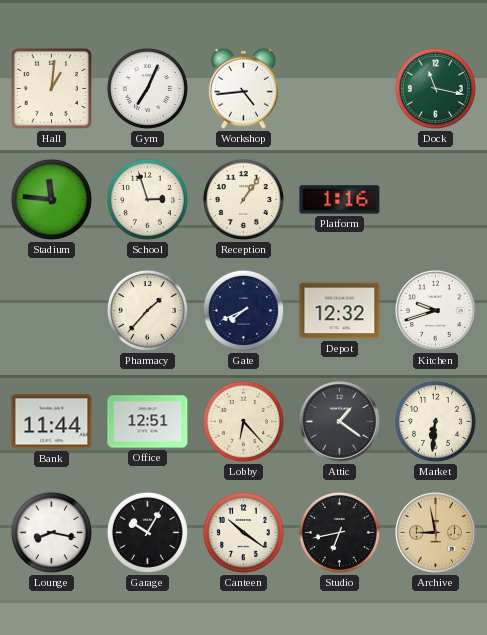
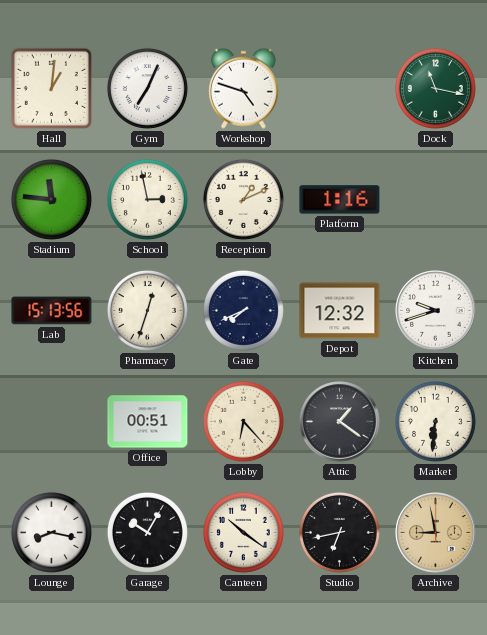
Workshop: 4:44 -> 4:48 (244, 88)
School: 2:57 -> 2:58 (147, 199)
Reception: 1:06 -> 1:11 (243, 199)
Lab: none -> 15:13 (52, 311)
Pharmacy: 1:37 -> 12:33 (147, 310)
Bank: 11:44 -> none (52, 422)
Office: 12:51 -> 00:51 (148, 422)
